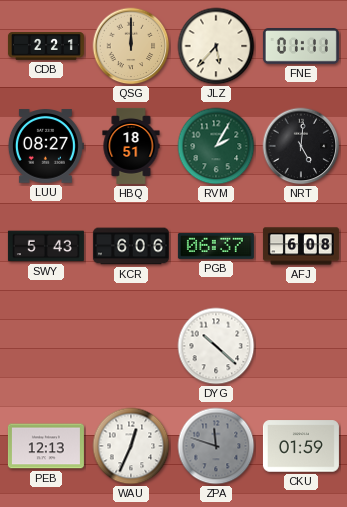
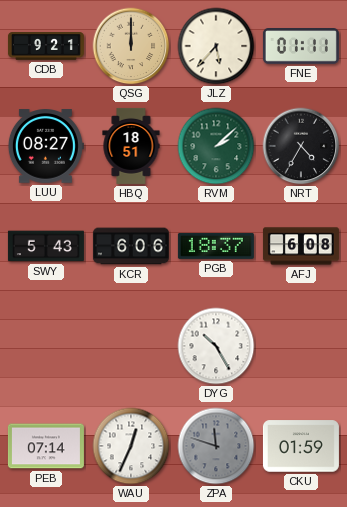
CDB: 2:21 -> 9:21 (46, 46)
RVM: 2:05 -> 2:08 (216, 146)
NRT: 5:01 -> 4:35 (301, 146)
PGB: 06:37 -> 18:37 (216, 246)
DYG: 10:22 -> 10:25 (216, 346)
PEB: 12:13 -> 07:14 (46, 446)
